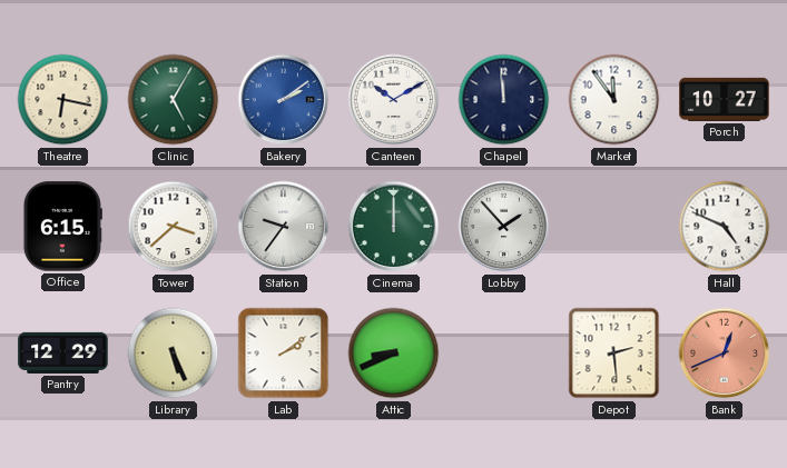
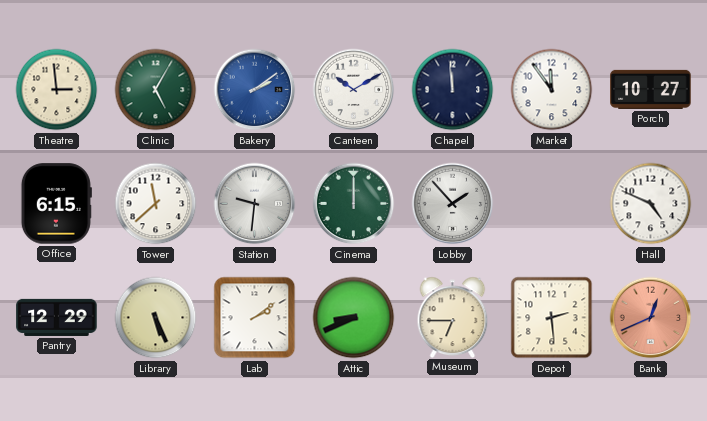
Theatre: 6:17 -> 2:59 (57, 90)
Tower: 3:38 -> 11:38 (156, 204)
Station: 9:36 -> 9:31 (255, 204)
Museum: none -> 6:45 (453, 317)
